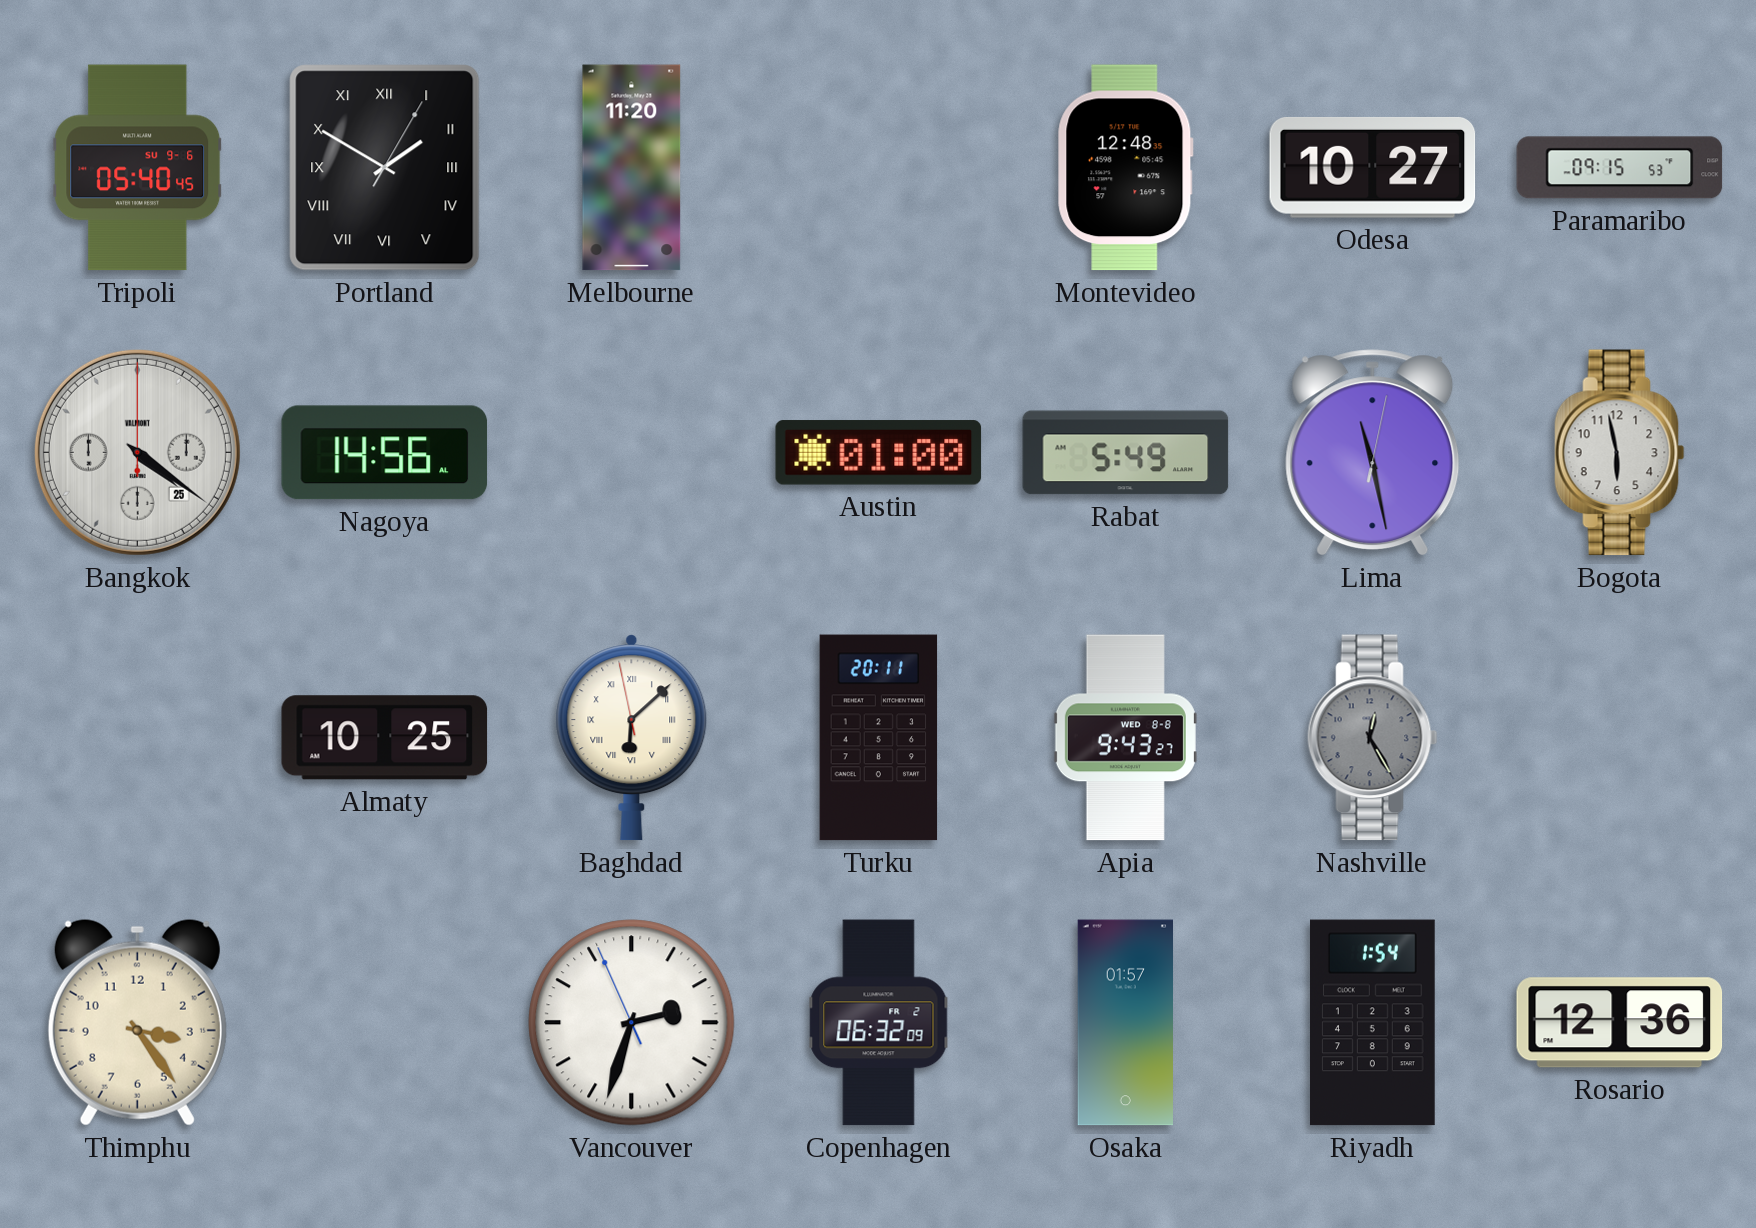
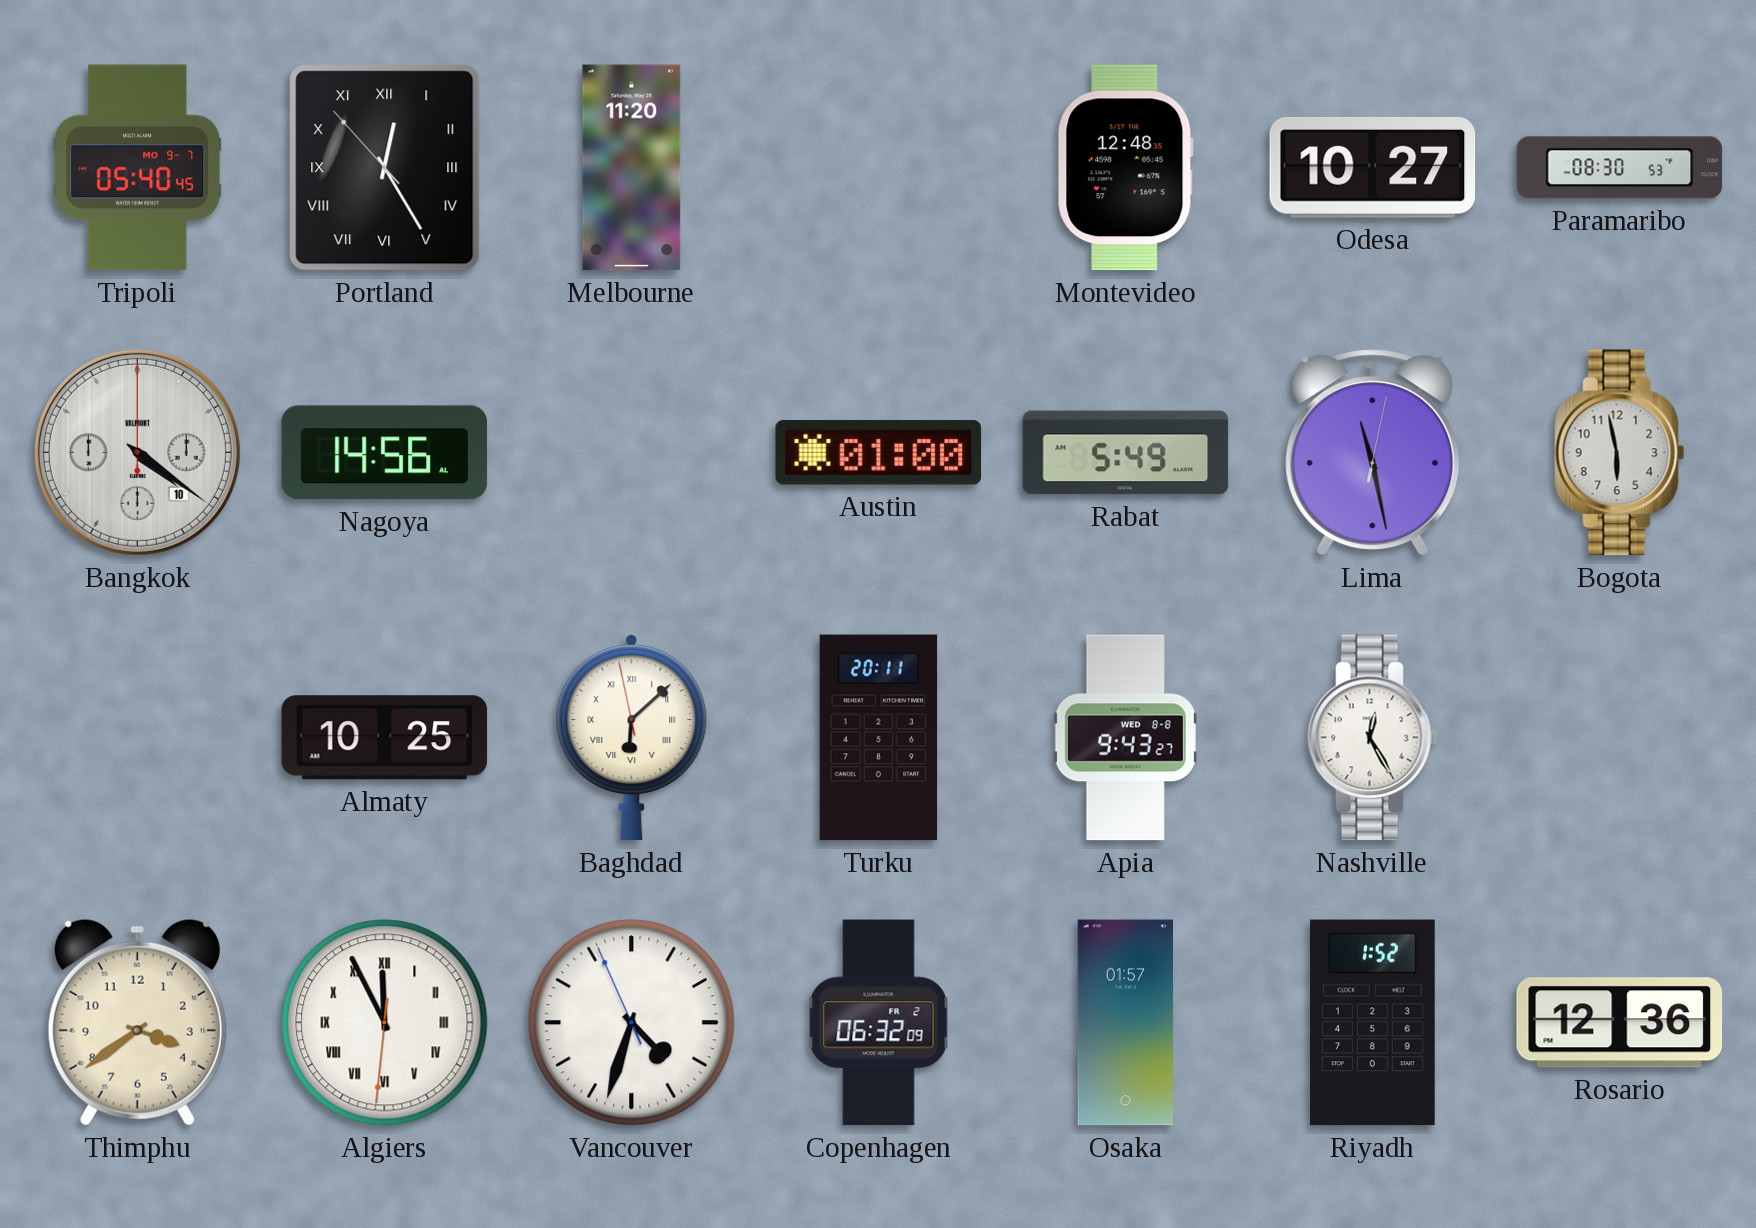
Tripoli date: SU 9-6 -> MO 9-7 (138, 168)
Portland: 1:50 -> 12:24 (385, 168)
Paramaribo: 09:15 -> 08:30 (1620, 168)
Bangkok date: 25 -> 10 (137, 452)
Nashville dial: grey -> white (1373, 738)
Thimphu: 3:24 -> 3:39 (137, 1022)
Algiers: none -> 11:55 (385, 1023)
Vancouver: 2:32 -> 4:32 (632, 1023)
Riyadh: 1:54 -> 1:52 (1373, 1023)
